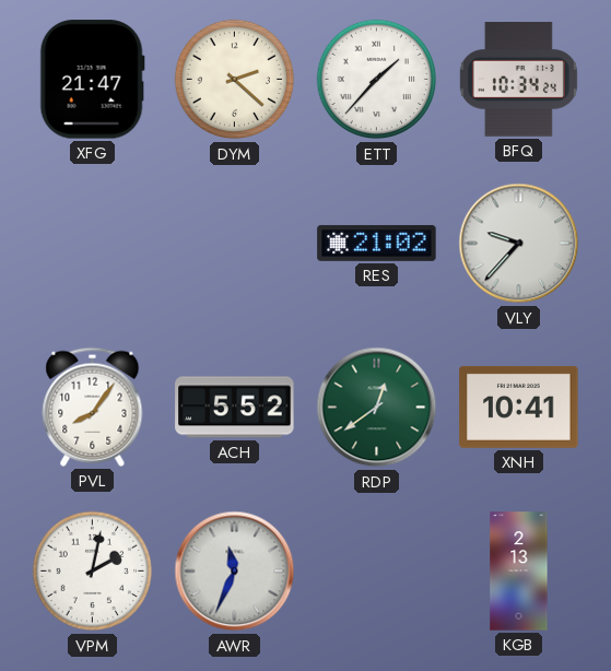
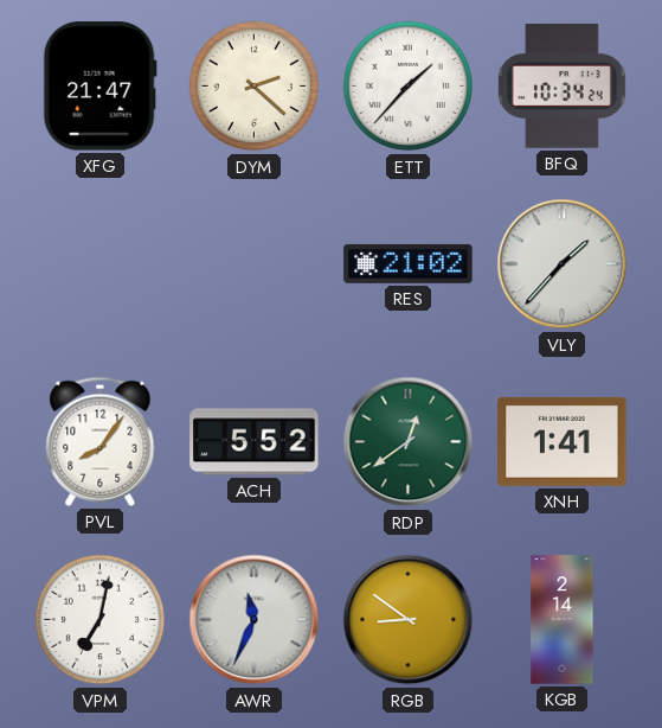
VLY: 9:37 -> 1:37 (563, 264)
XNH: 10:41 -> 1:41 (563, 441)
VPM: 2:02 -> 7:02 (101, 620)
RGB: none -> 8:51 (409, 620)
KGB: 2:13 -> 2:14 (563, 620)
